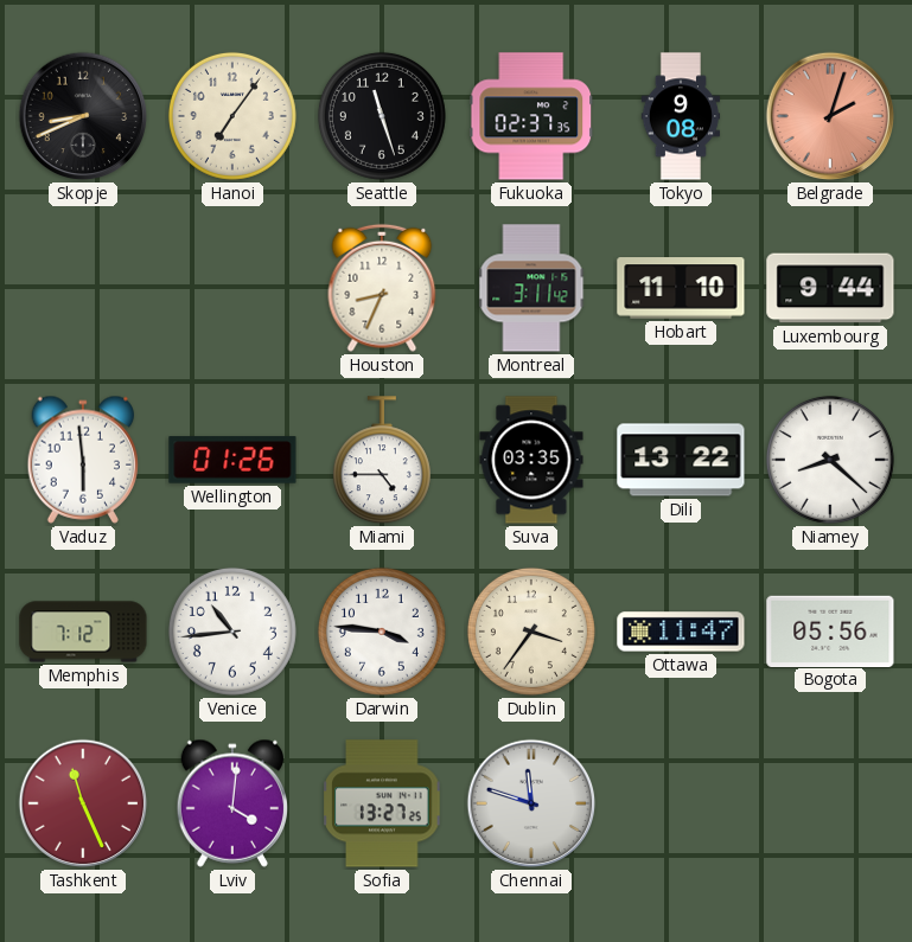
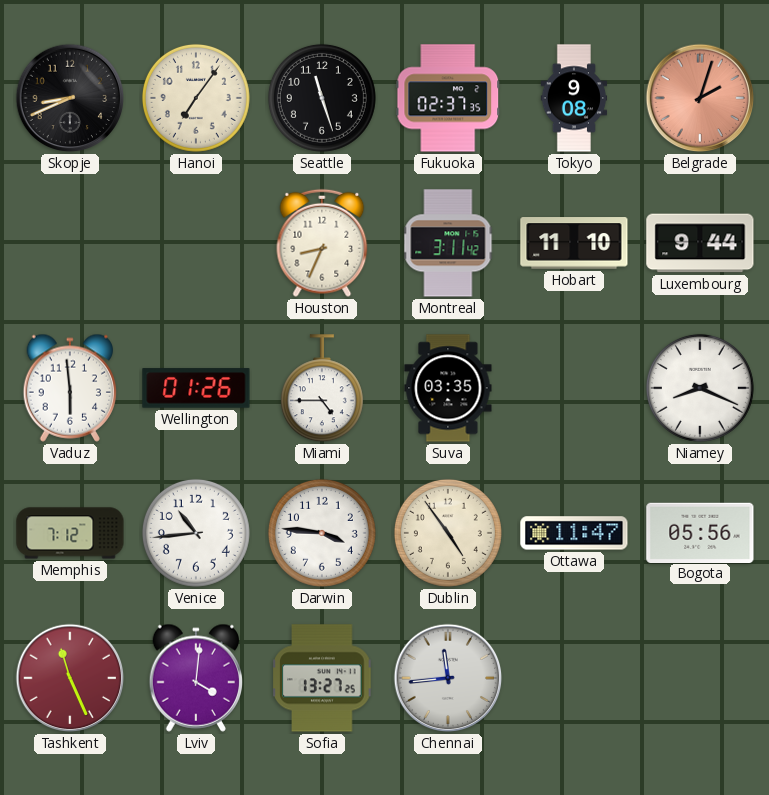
Dili: 13:22 -> none (681, 460)
Niamey: 8:22 -> 8:19 (700, 388)
Dublin: 3:36 -> 4:54 (448, 533)
Chennai: 11:48 -> 11:44 (448, 678)
